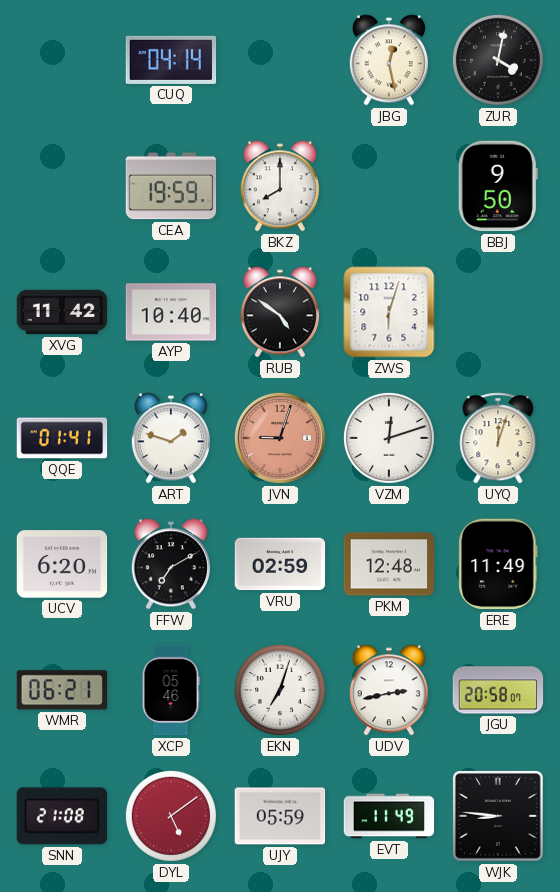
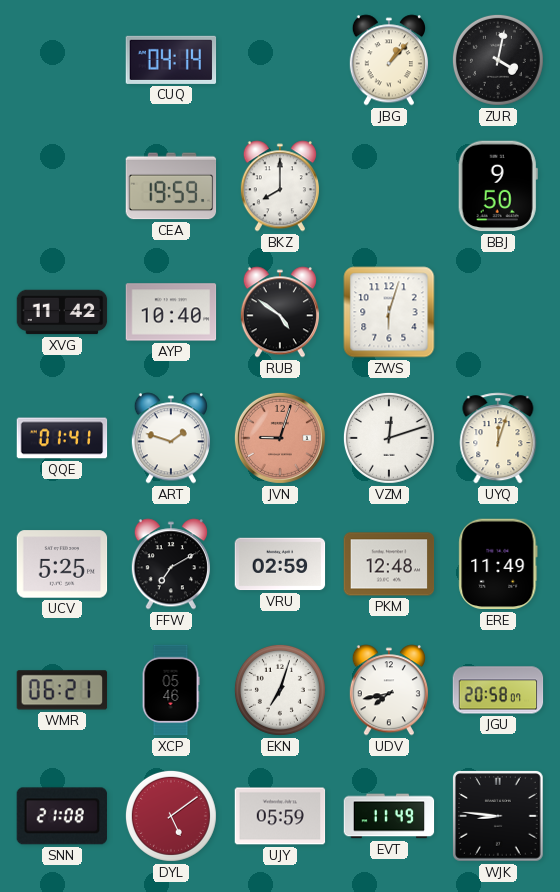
JBG: 12:28 -> 1:07 (389, 60)
UCV: 6:20 -> 5:25 (62, 564)
UDV: 2:43 -> 7:43 (389, 690)
